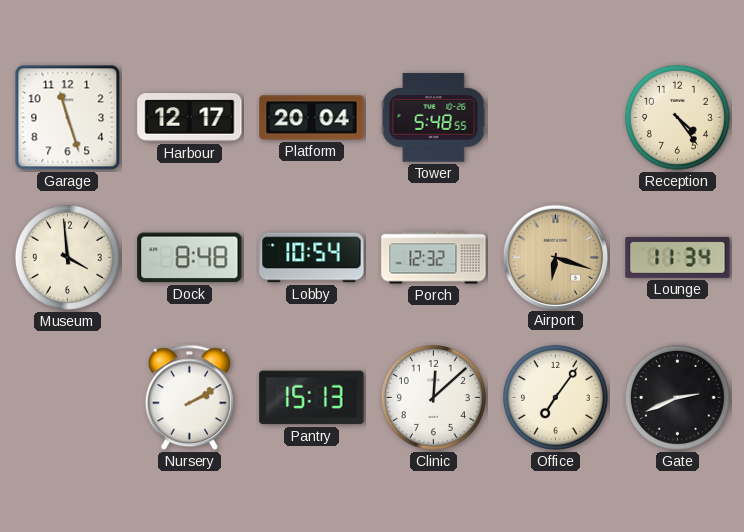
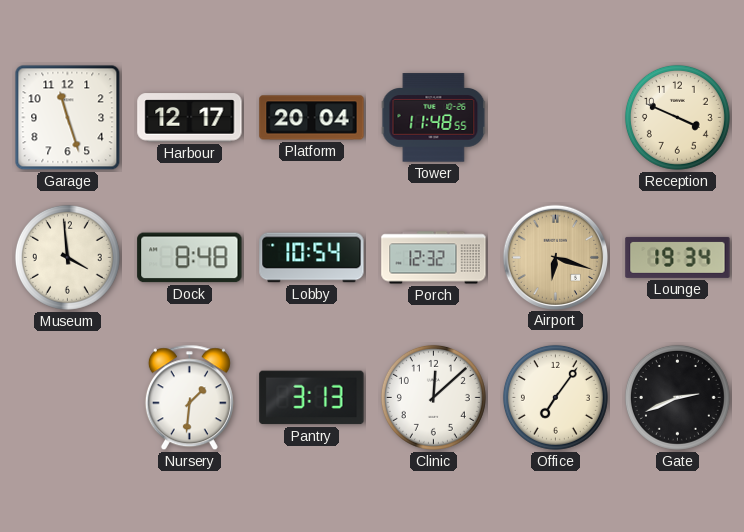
Tower: 5:48 -> 11:48 (434, 118)
Reception: 4:24 -> 3:49 (677, 117)
Lounge: 11:34 -> 19:34 (678, 257)
Nursery: 2:10 -> 1:31 (189, 398)
Pantry: 15:13 -> 3:13 (312, 398)
